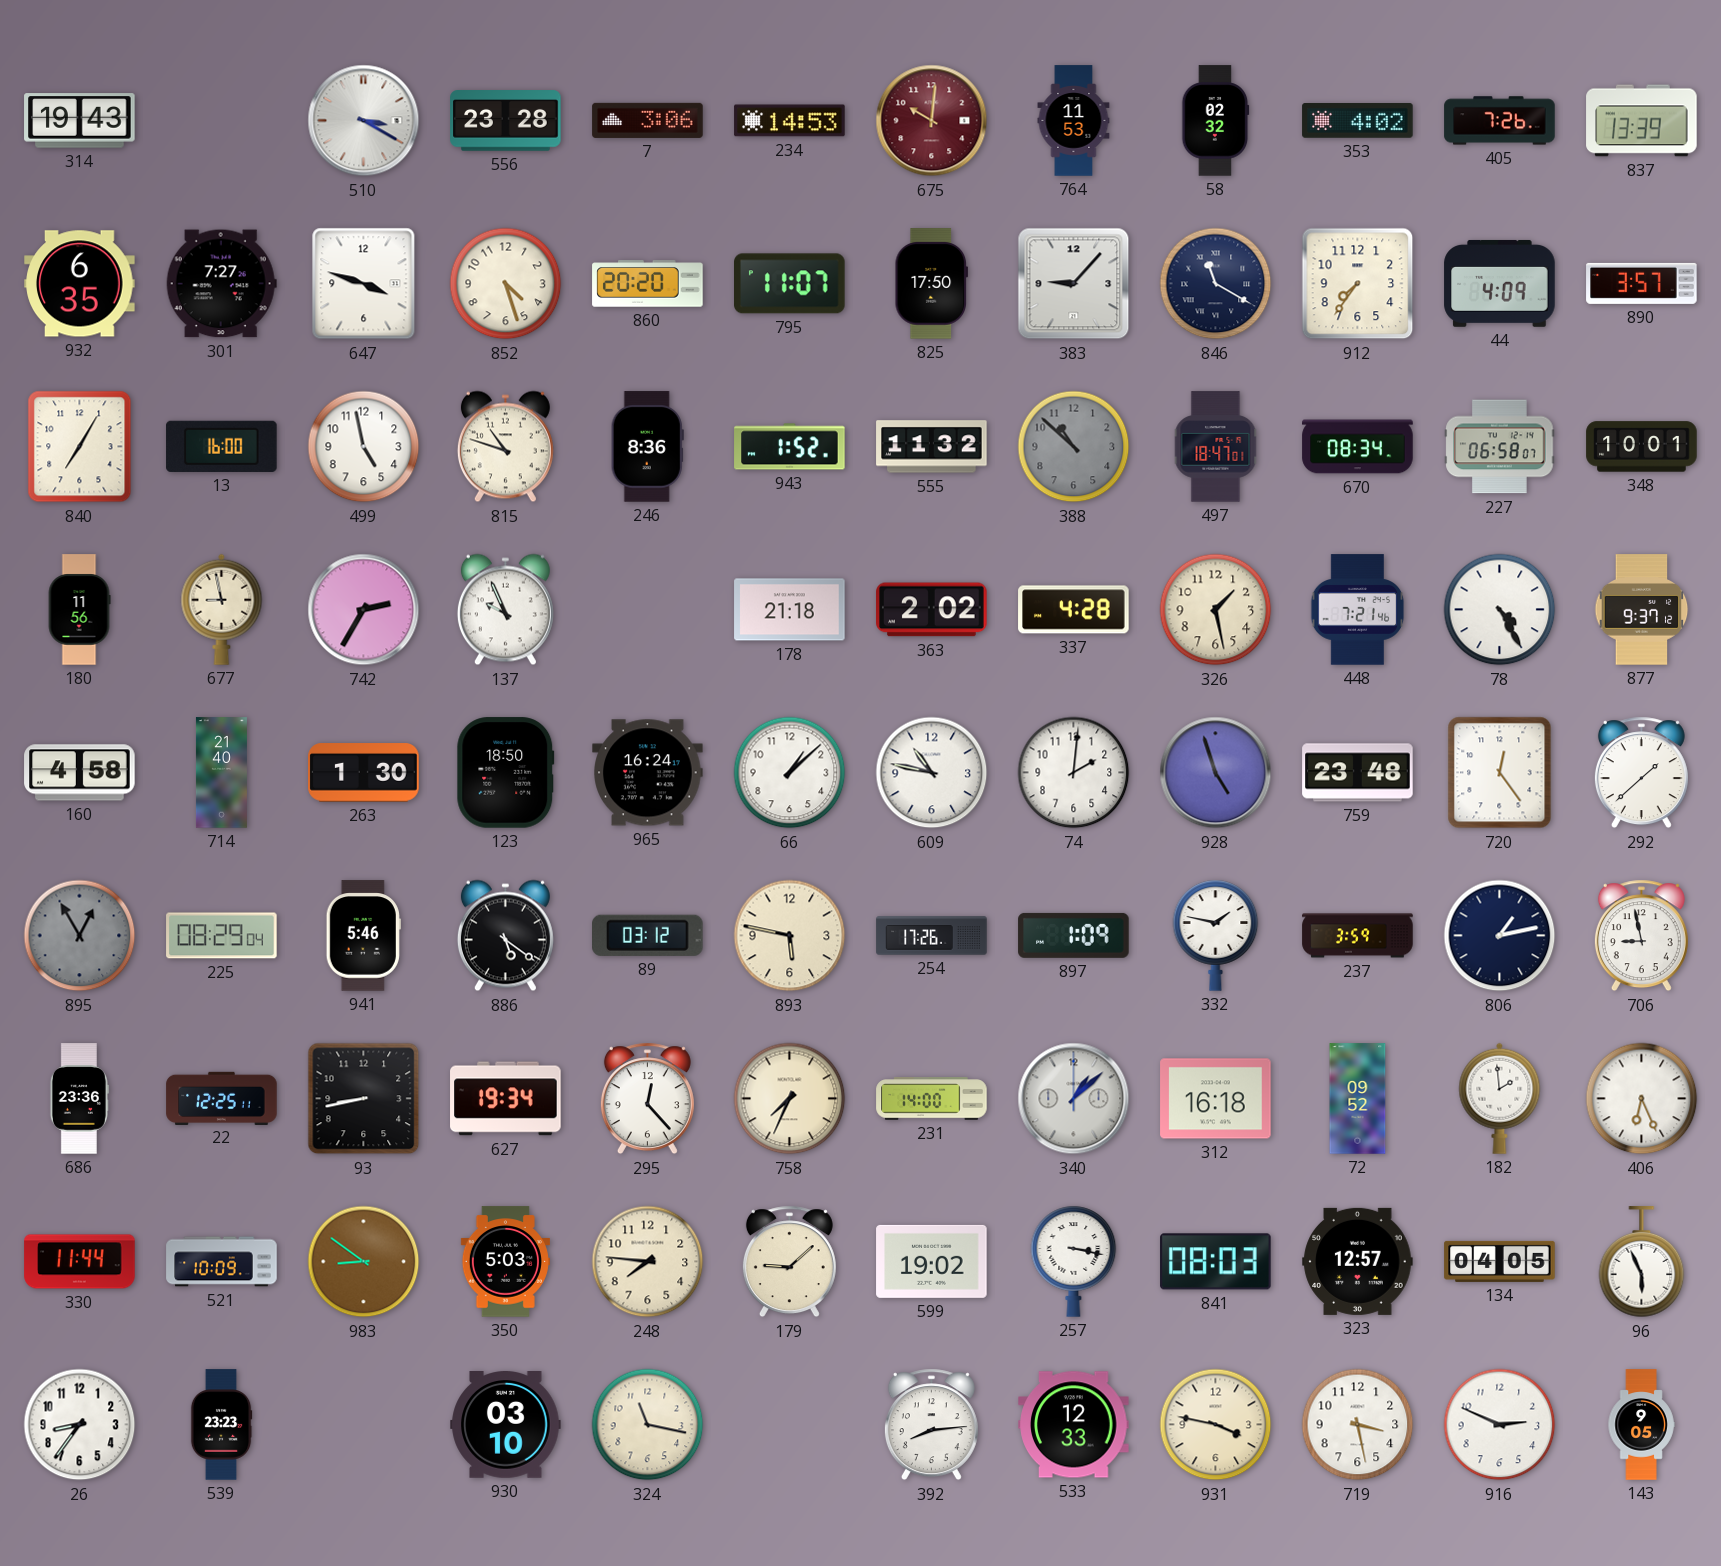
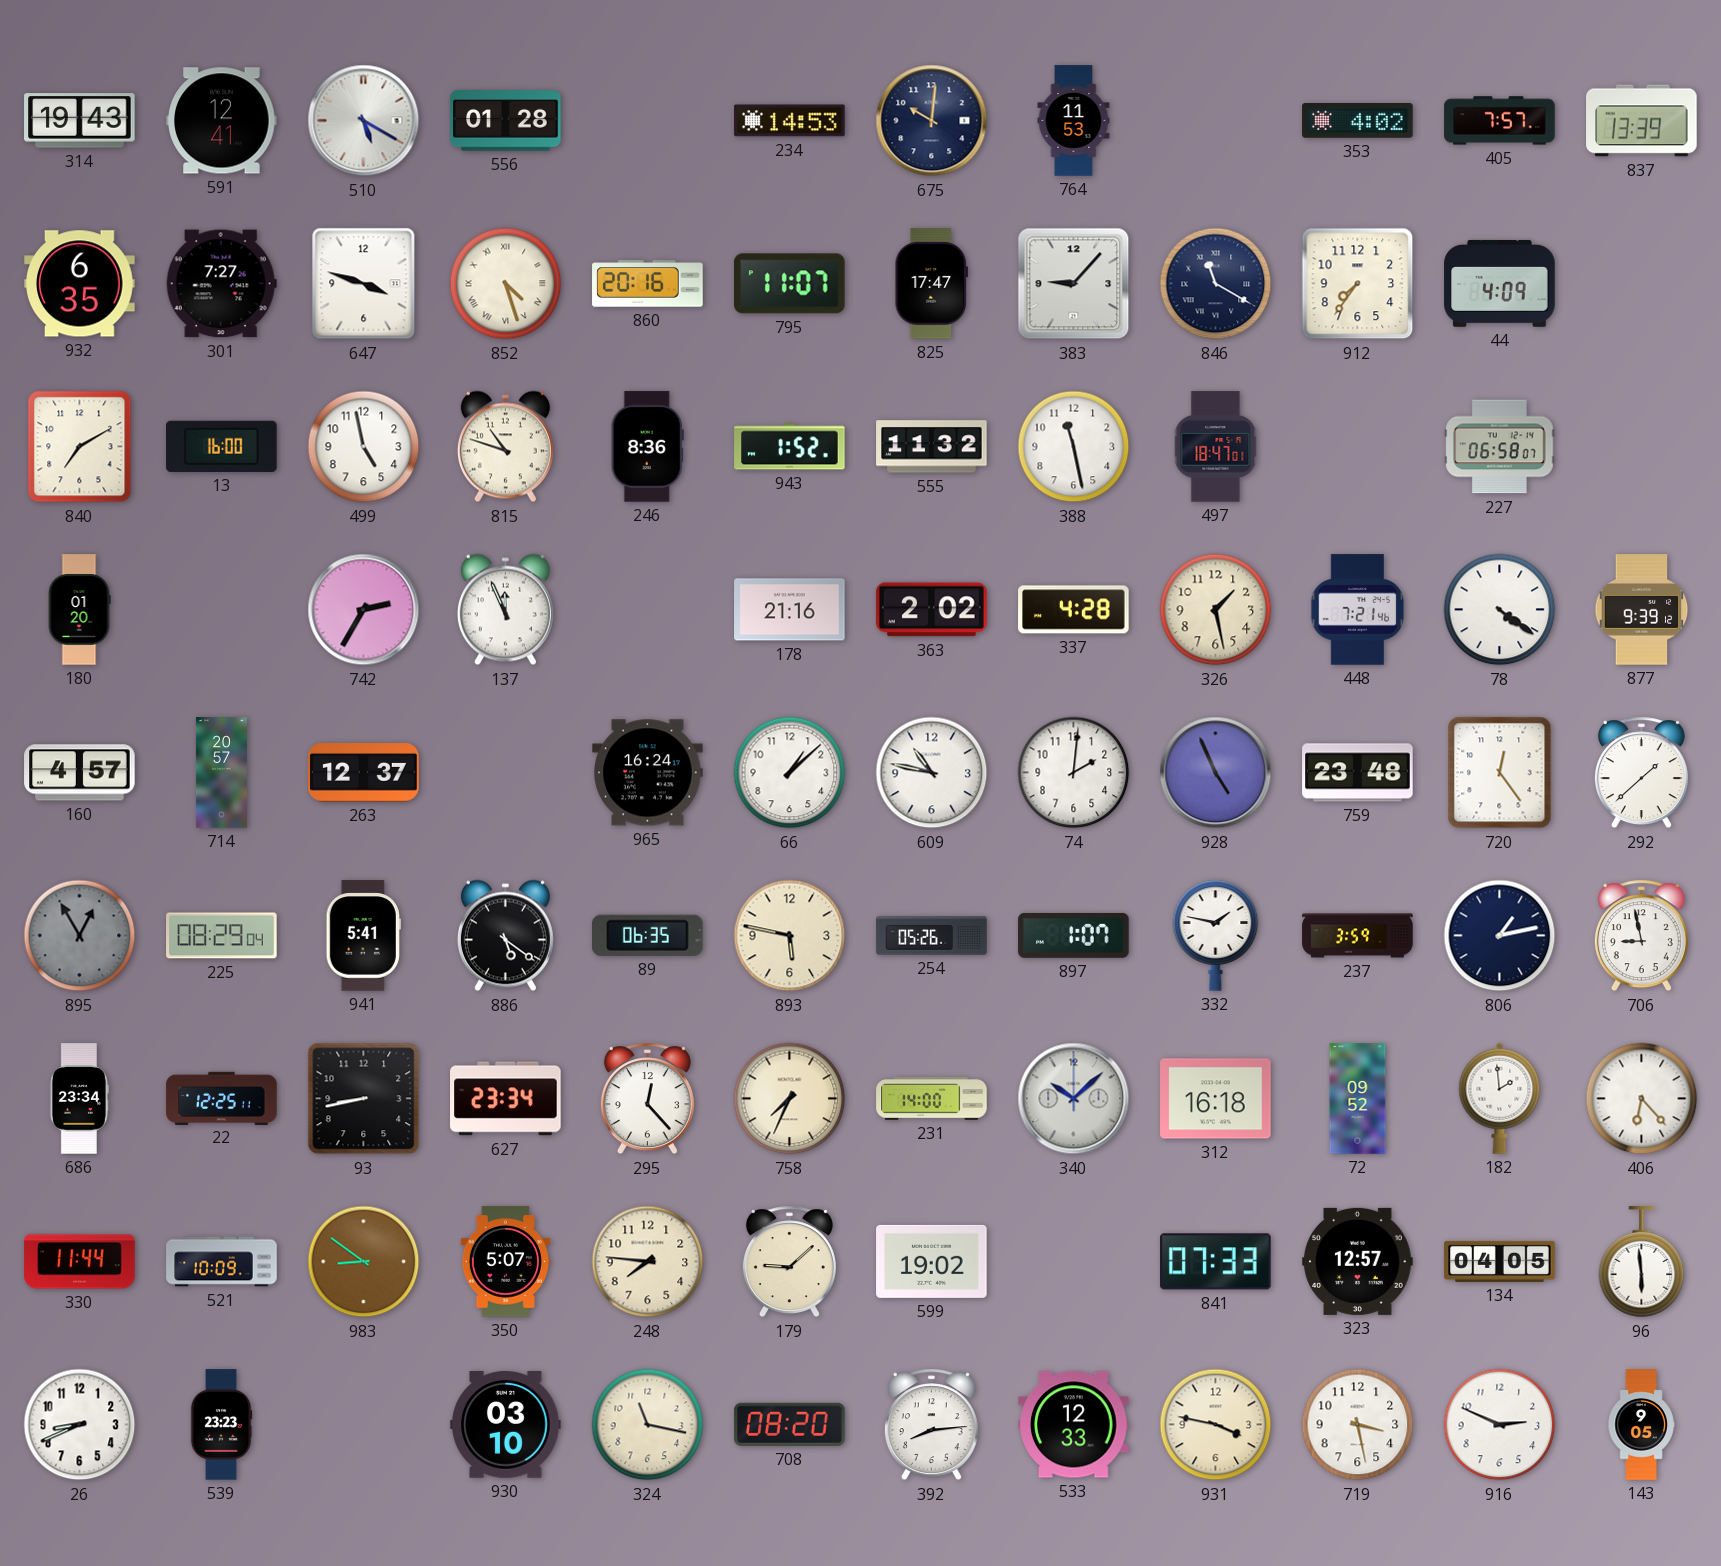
591: none -> 12:41 (222, 121)
510: 3:20 -> 5:20 (364, 121)
556: 23:28 -> 01:28 (506, 121)
7: 3:06 -> none (648, 120)
675 dial: burgundy -> navy (932, 121)
58: 02:32 -> none (1216, 121)
405: 7:26 -> 7:57 (1500, 121)
852 numerals: Arabic -> Roman (506, 284)
860: 20:20 -> 20:16 (648, 284)
825: 17:50 -> 17:47 (931, 284)
890: 3:57 -> none (1642, 283)
840: 7:05 -> 7:10 (80, 447)
388: 10:52 -> 11:28 (1074, 447)
388 dial: grey -> white (1074, 447)
670: 08:34 -> none (1358, 447)
348: 10:01 -> none (1642, 447)
180: 11:56 -> 01:20 (79, 610)
677: 8:58 -> none (222, 609)
137: 9:56 -> 11:56 (505, 610)
178: 21:18 -> 21:16 (790, 610)
78: 4:25 -> 4:21 (1500, 610)
877: 9:37 -> 9:39 (1642, 610)
160: 4:58 -> 4:57 (80, 773)
714: 21:40 -> 20:57 (221, 773)
263: 1:30 -> 12:37 (364, 773)
123: 18:50 -> none (506, 773)
928: 4:57 -> 4:56 (1216, 773)
941: 5:46 -> 5:41 (363, 936)
89: 03:12 -> 06:35 (648, 935)
254: 17:26 -> 05:26 (932, 936)
897: 1:09 -> 1:07 (1074, 935)
686: 23:36 -> 23:34 (79, 1099)
627: 19:34 -> 23:34 (506, 1099)
340: 1:08 -> 10:08 (1074, 1099)
406: 6:26 -> 6:23 (1642, 1099)
350: 5:03 -> 5:07 (505, 1262)
257: 3:17 -> none (1074, 1261)
841: 08:03 -> 07:33 (1216, 1262)
96: 5:56 -> 5:59 (1642, 1262)
26: 8:36 -> 8:41 (80, 1425)
708: none -> 08:20 (790, 1424)
